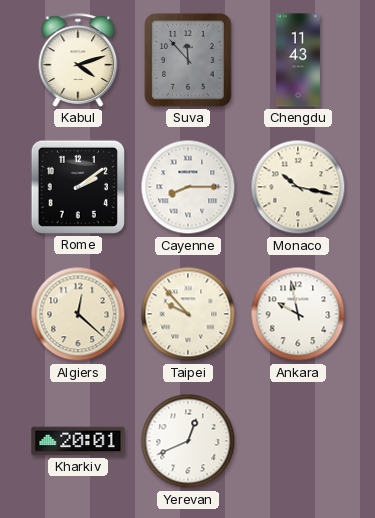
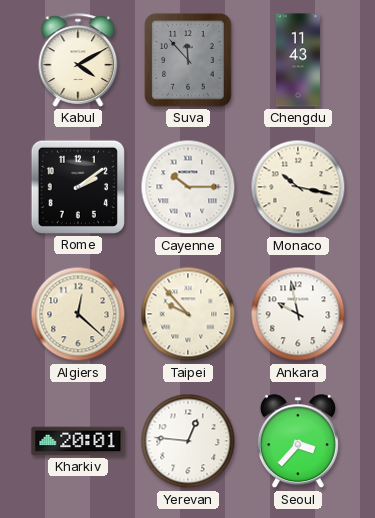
Kabul: 4:12 -> 4:10 (78, 60)
Cayenne: 8:15 -> 10:15 (188, 187)
Yerevan: 12:41 -> 12:46 (188, 441)
Seoul: none -> 3:37 (298, 442)
